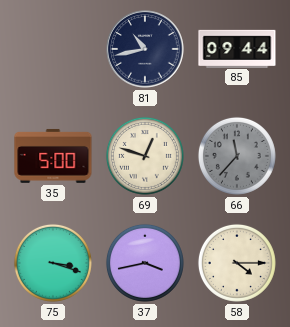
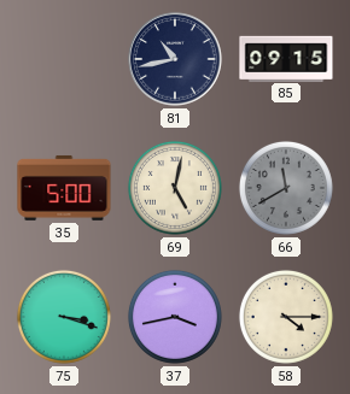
85: 09:44 -> 09:15 (286, 58)
69: 12:48 -> 5:02 (175, 188)
66: 11:37 -> 11:40 (286, 188)
